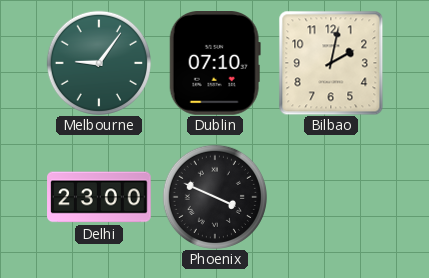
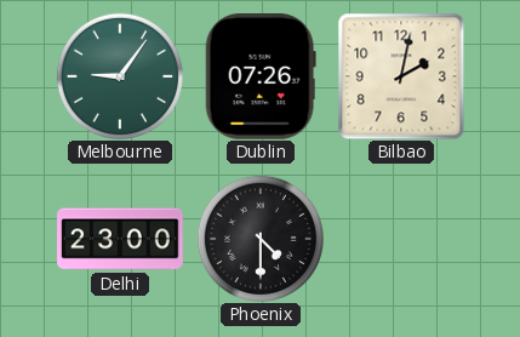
Dublin: 07:10 -> 07:26 (261, 78)
Phoenix: 3:49 -> 4:30 (261, 239)
